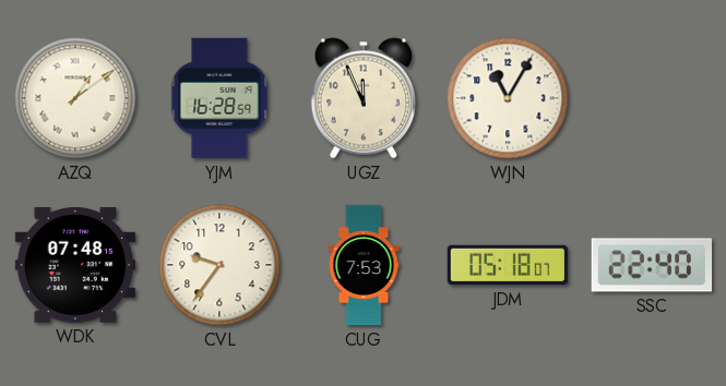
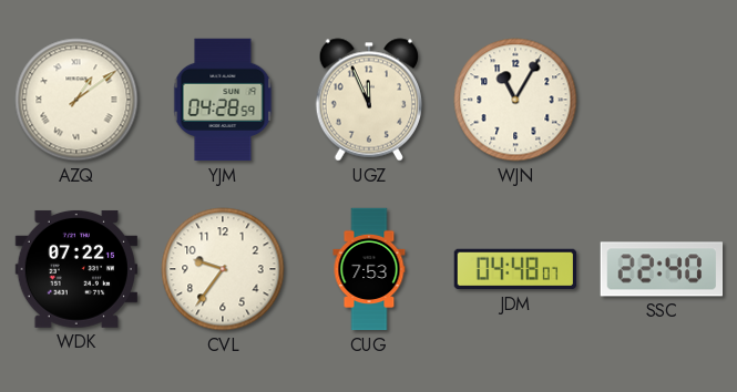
YJM: 16:28 -> 04:28 (223, 100)
WDK: 07:48 -> 07:22 (75, 269)
JDM: 05:18 -> 04:48 (515, 269)
